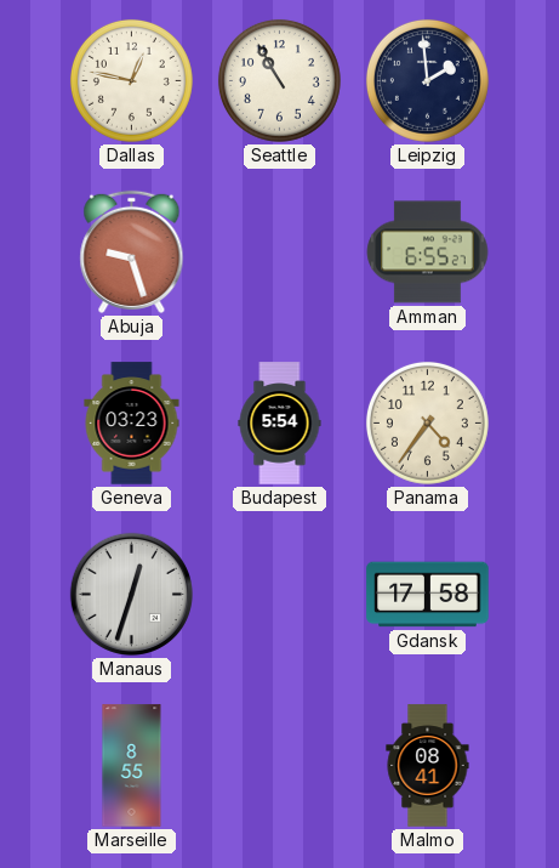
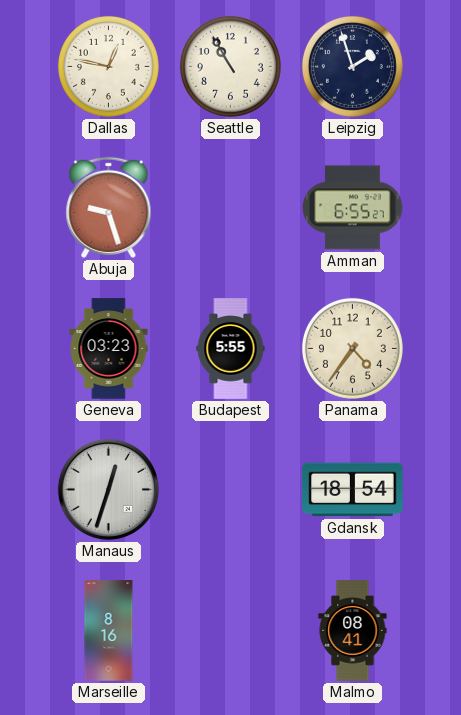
Leipzig: 1:59 -> 1:57 (352, 66)
Budapest: 5:54 -> 5:55 (231, 349)
Gdansk: 17:58 -> 18:54 (353, 490)
Marseille: 8:55 -> 8:16 (109, 631)
